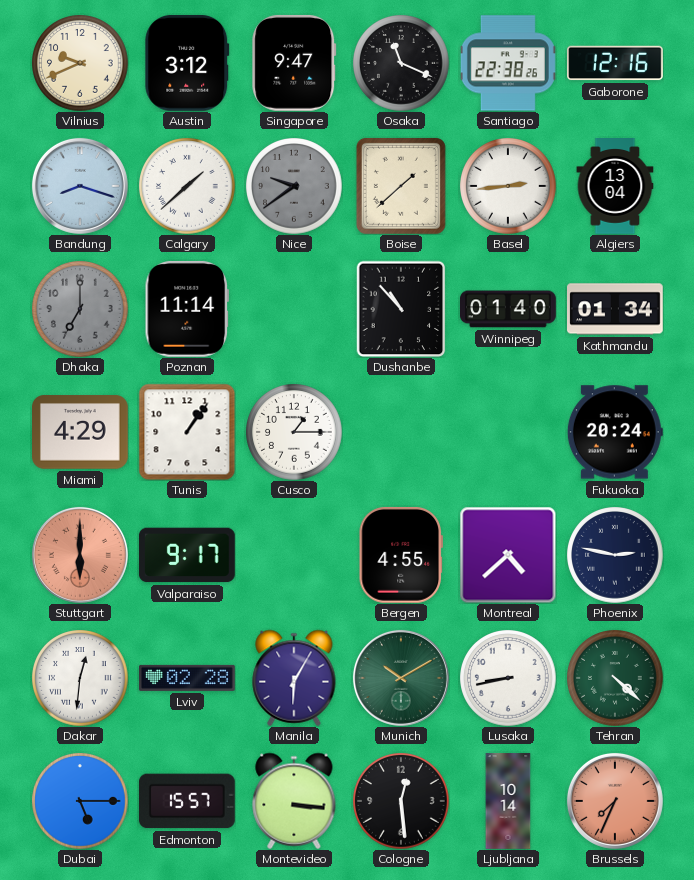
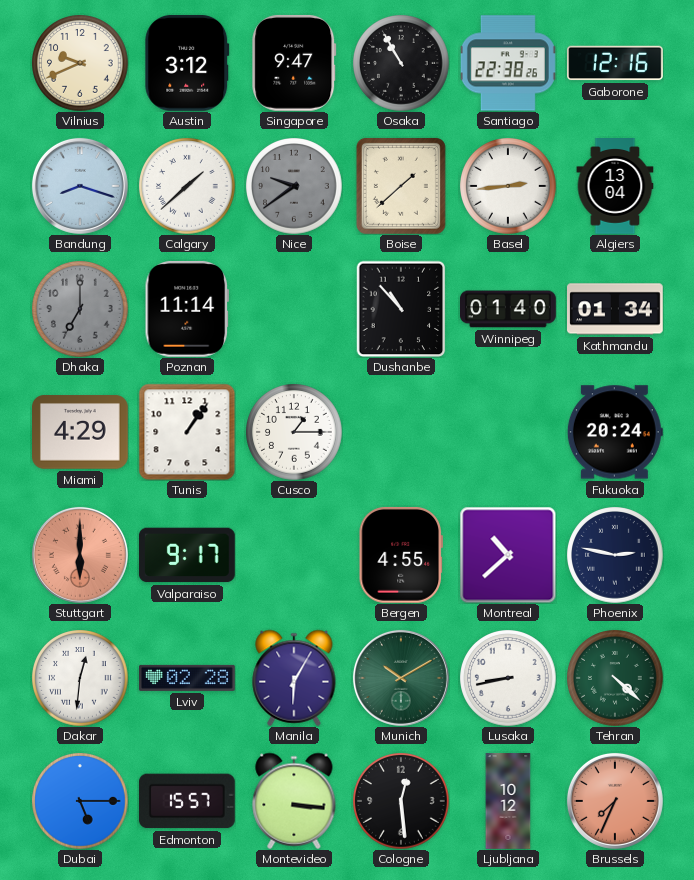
Osaka: 11:19 -> 10:55 (401, 63)
Montreal: 4:38 -> 10:38 (508, 555)
Ljubljana: 10:14 -> 10:12 (508, 801)
